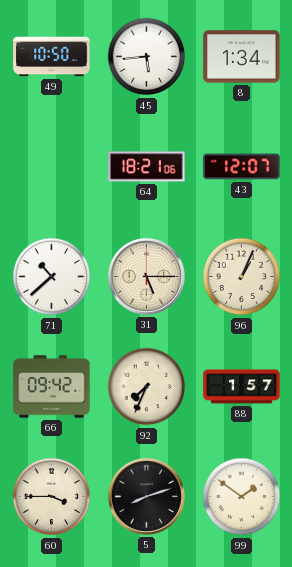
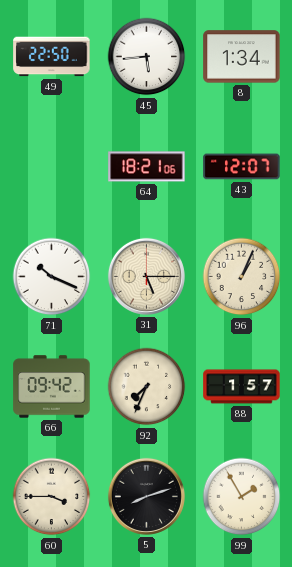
49: 10:50 -> 22:50 (52, 57)
71: 10:38 -> 10:19 (52, 277)
99: 1:51 -> 1:55 (242, 497)
